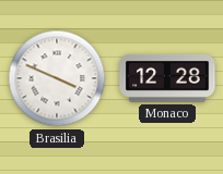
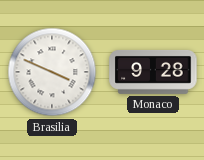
Monaco: 12:28 -> 9:28 (153, 72)
